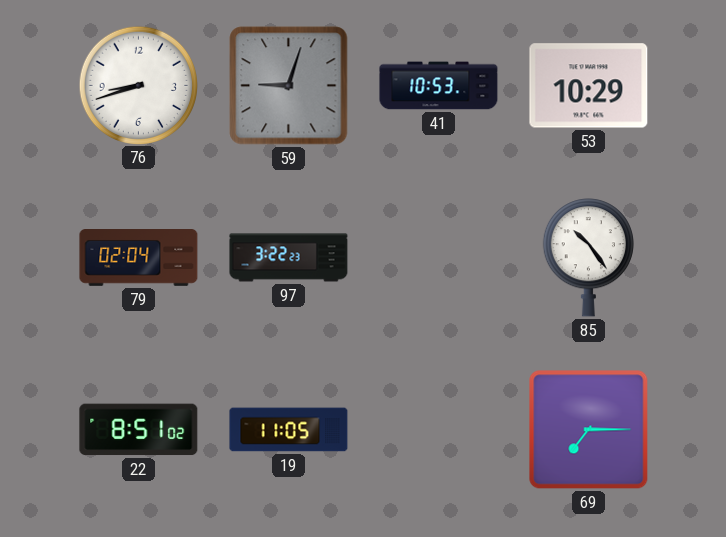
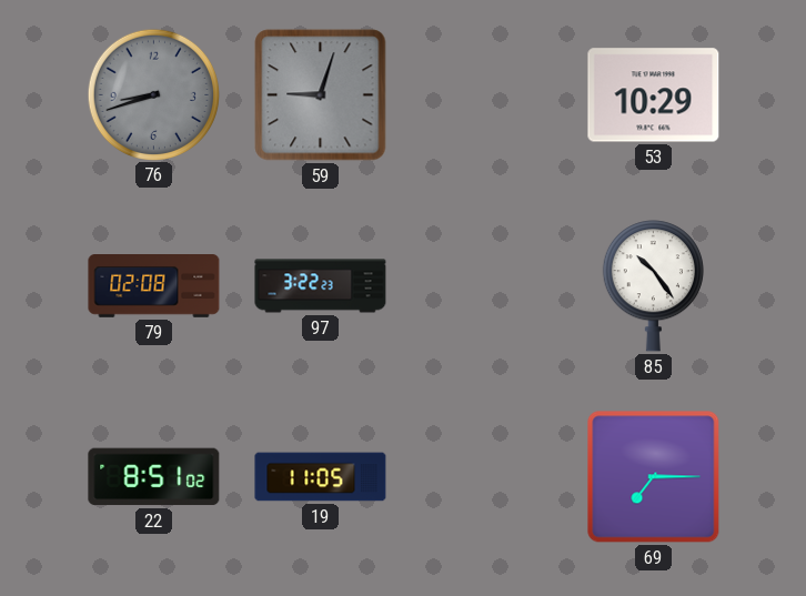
76 dial: white -> grey (153, 94)
41: 10:53 -> none (439, 86)
79: 02:04 -> 02:08 (154, 286)
